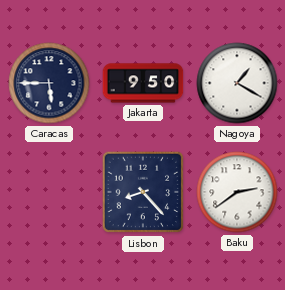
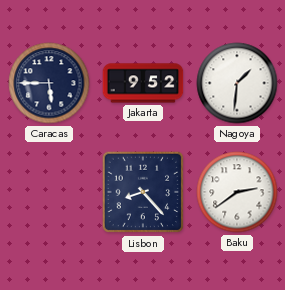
Jakarta: 9:50 -> 9:52 (143, 83)
Nagoya: 1:20 -> 1:31 (237, 83)
